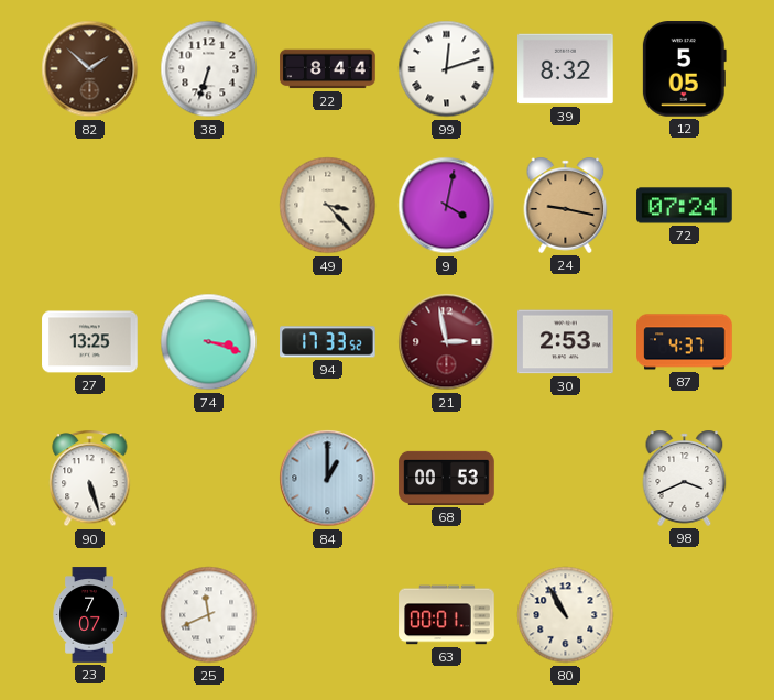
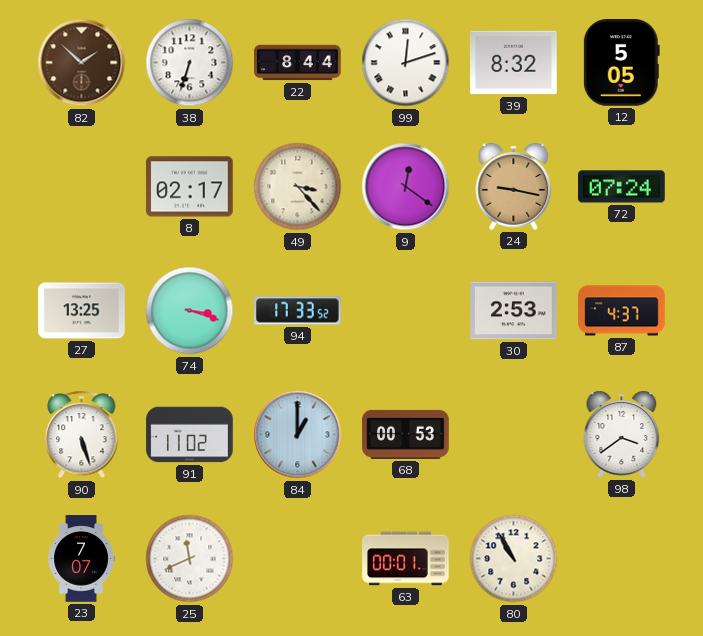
8: none -> 02:17 (190, 187)
9: 4:02 -> 12:21 (406, 187)
21: 2:58 -> none (447, 342)
91: none -> 11:02 (190, 435)
98: 3:41 -> 3:39 (622, 434)
